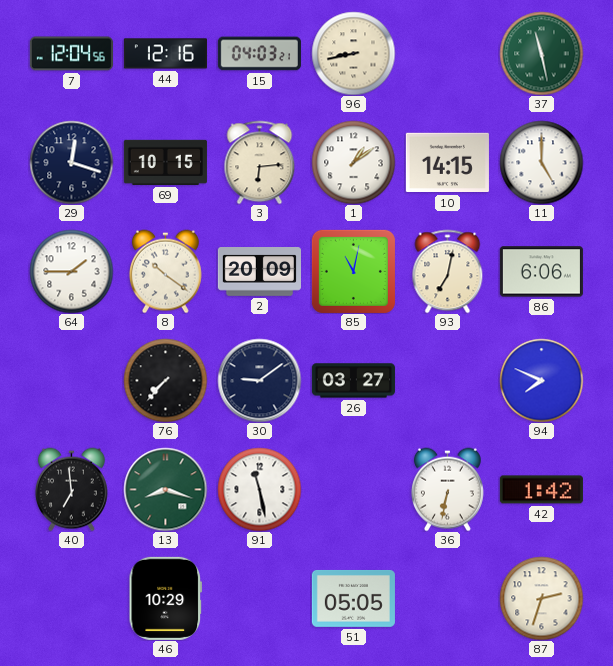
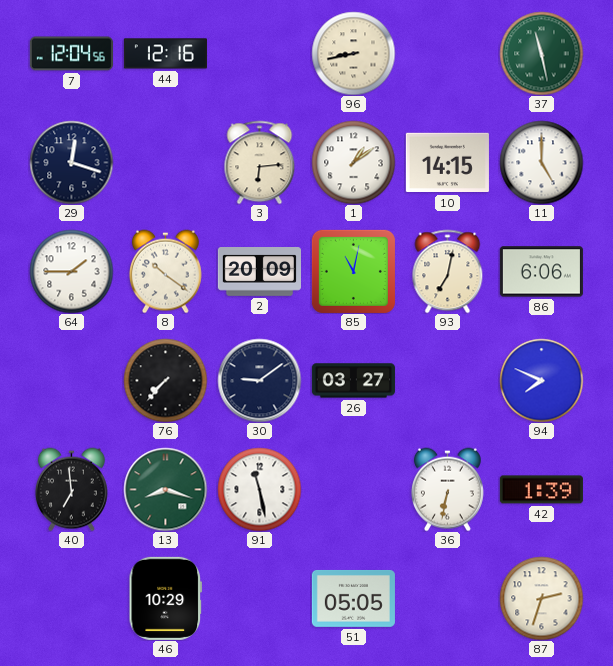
15: 04:03 -> none (259, 54)
69: 10:15 -> none (165, 162)
42: 1:42 -> 1:39 (541, 490)
